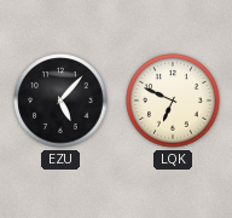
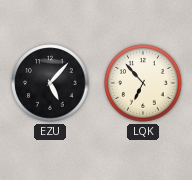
LQK: 6:49 -> 6:53 (143, 83)
